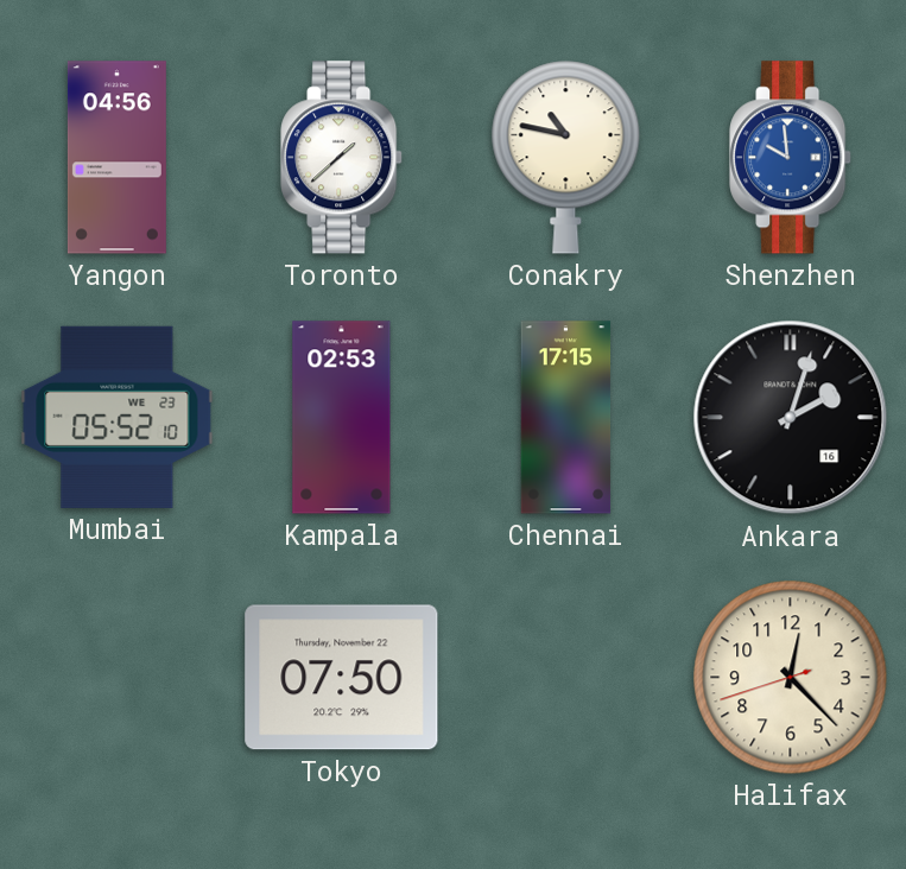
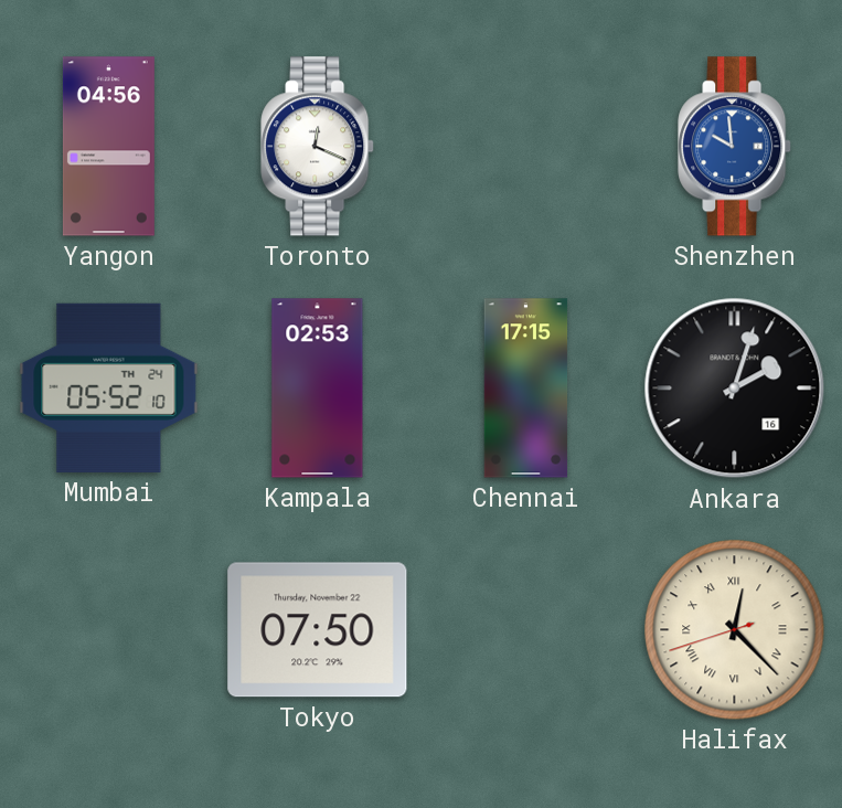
Toronto: 1:38 -> 12:19 (318, 147)
Conakry: 10:47 -> none (566, 158)
Mumbai date: WE 23 -> TH 24 (109, 387)
Halifax numerals: Arabic -> Roman (735, 630)
